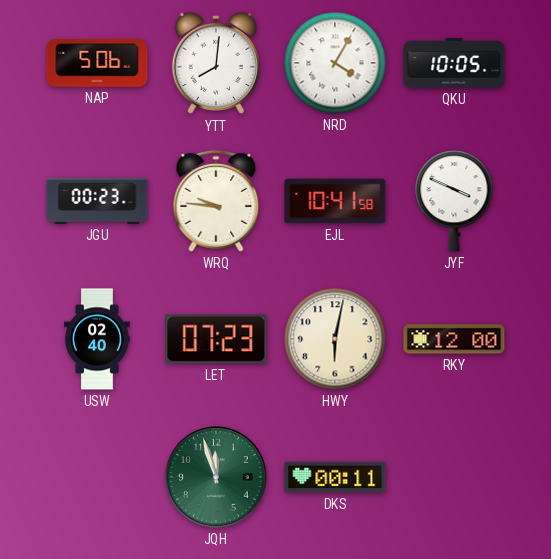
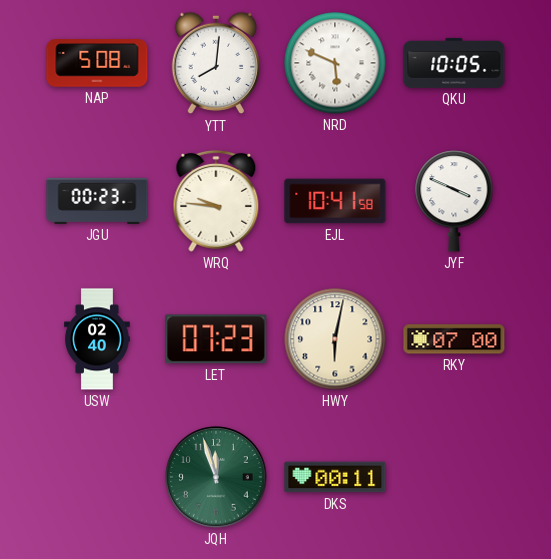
NAP: 5:06 -> 5:08 (97, 63)
NRD: 4:05 -> 5:49 (335, 63)
RKY: 12:00 -> 07:00 (454, 339)
